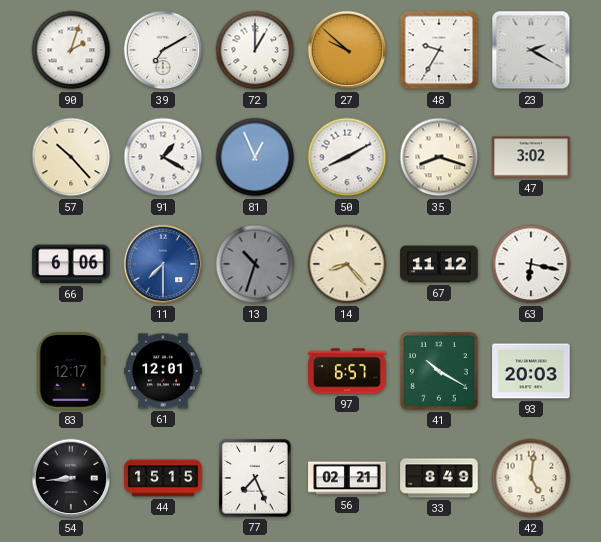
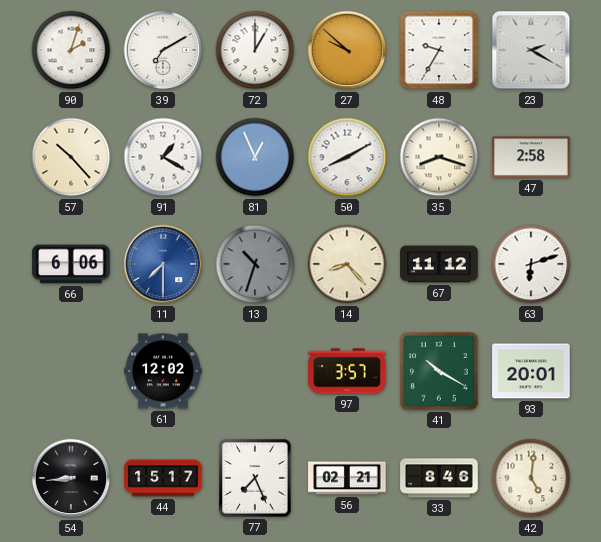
47: 3:02 -> 2:58 (531, 157)
63: 6:17 -> 6:12 (531, 264)
83: 12:17 -> none (71, 371)
61: 12:01 -> 12:02 (163, 371)
97: 6:57 -> 3:57 (347, 371)
93: 20:03 -> 20:01 (531, 371)
44: 15:15 -> 15:17 (163, 478)
33: 8:49 -> 8:46 (439, 478)
